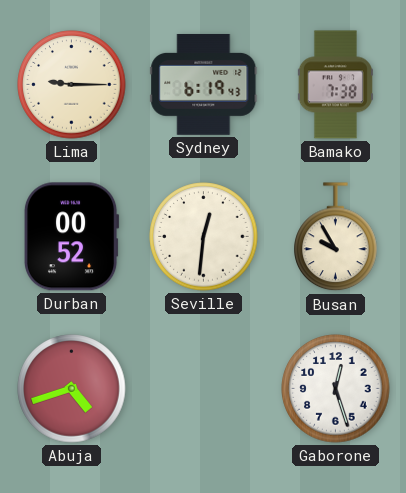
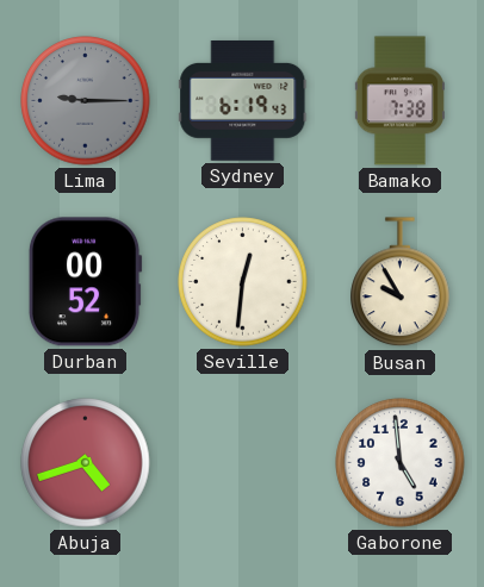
Lima dial: cream -> grey (86, 101)
Gaborone: 12:27 -> 4:59 (401, 463)
